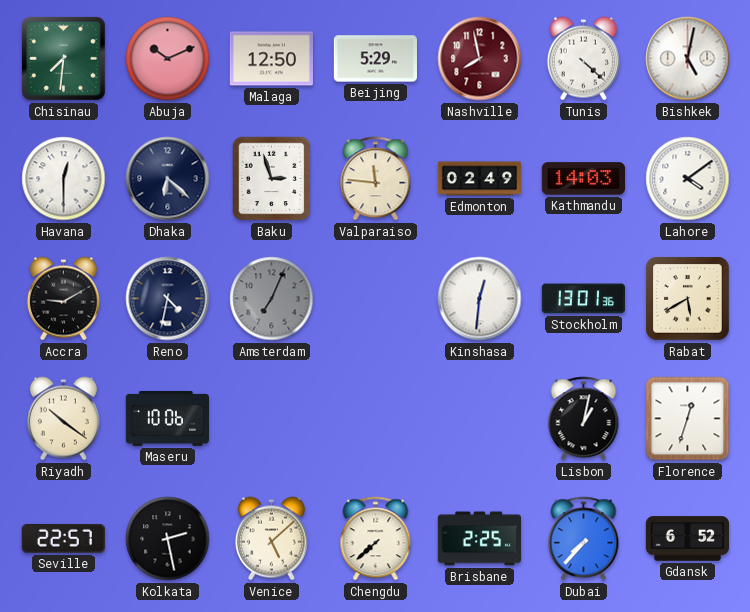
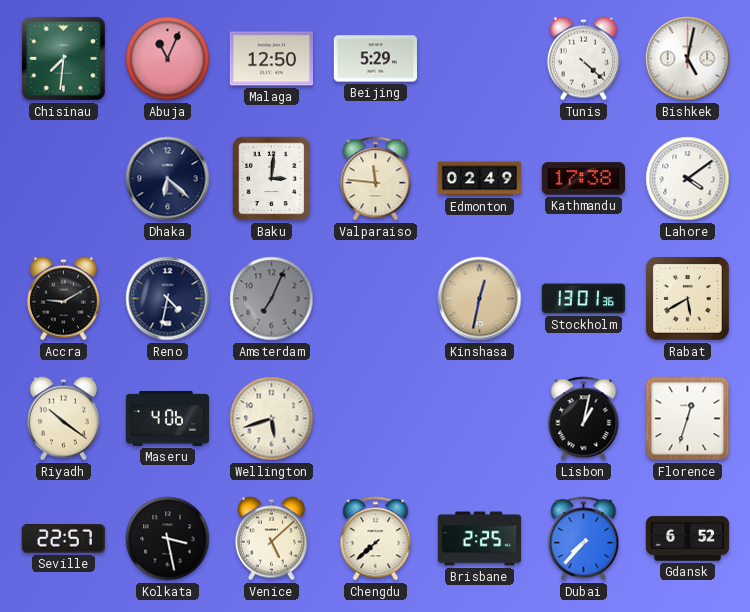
Abuja: 10:11 -> 11:04 (168, 59)
Nashville: 7:58 -> none (480, 59)
Havana: 12:30 -> none (64, 179)
Baku: 2:57 -> 3:01 (272, 179)
Kathmandu: 14:03 -> 17:38 (583, 179)
Kinshasa: 12:31 -> 12:32 (480, 299)
Kinshasa dial: white -> champagne (480, 299)
Maseru: 10:06 -> 4:06 (167, 418)
Wellington: none -> 5:42 (272, 419)
Kolkata: 2:28 -> 3:28 (168, 539)
